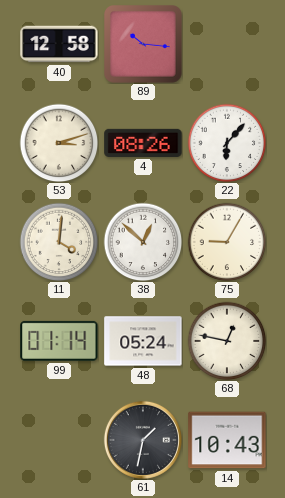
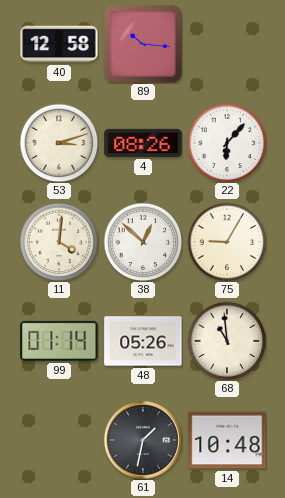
48: 05:24 -> 05:26 (143, 341)
68: 12:47 -> 10:59 (227, 341)
14: 10:43 -> 10:48 (227, 440)
